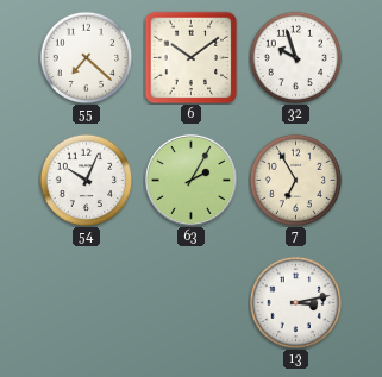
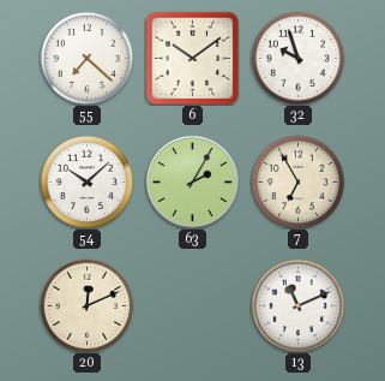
54: 10:04 -> 10:08 (86, 181)
20: none -> 12:11 (86, 305)
13: 3:13 -> 11:11 (297, 305)
